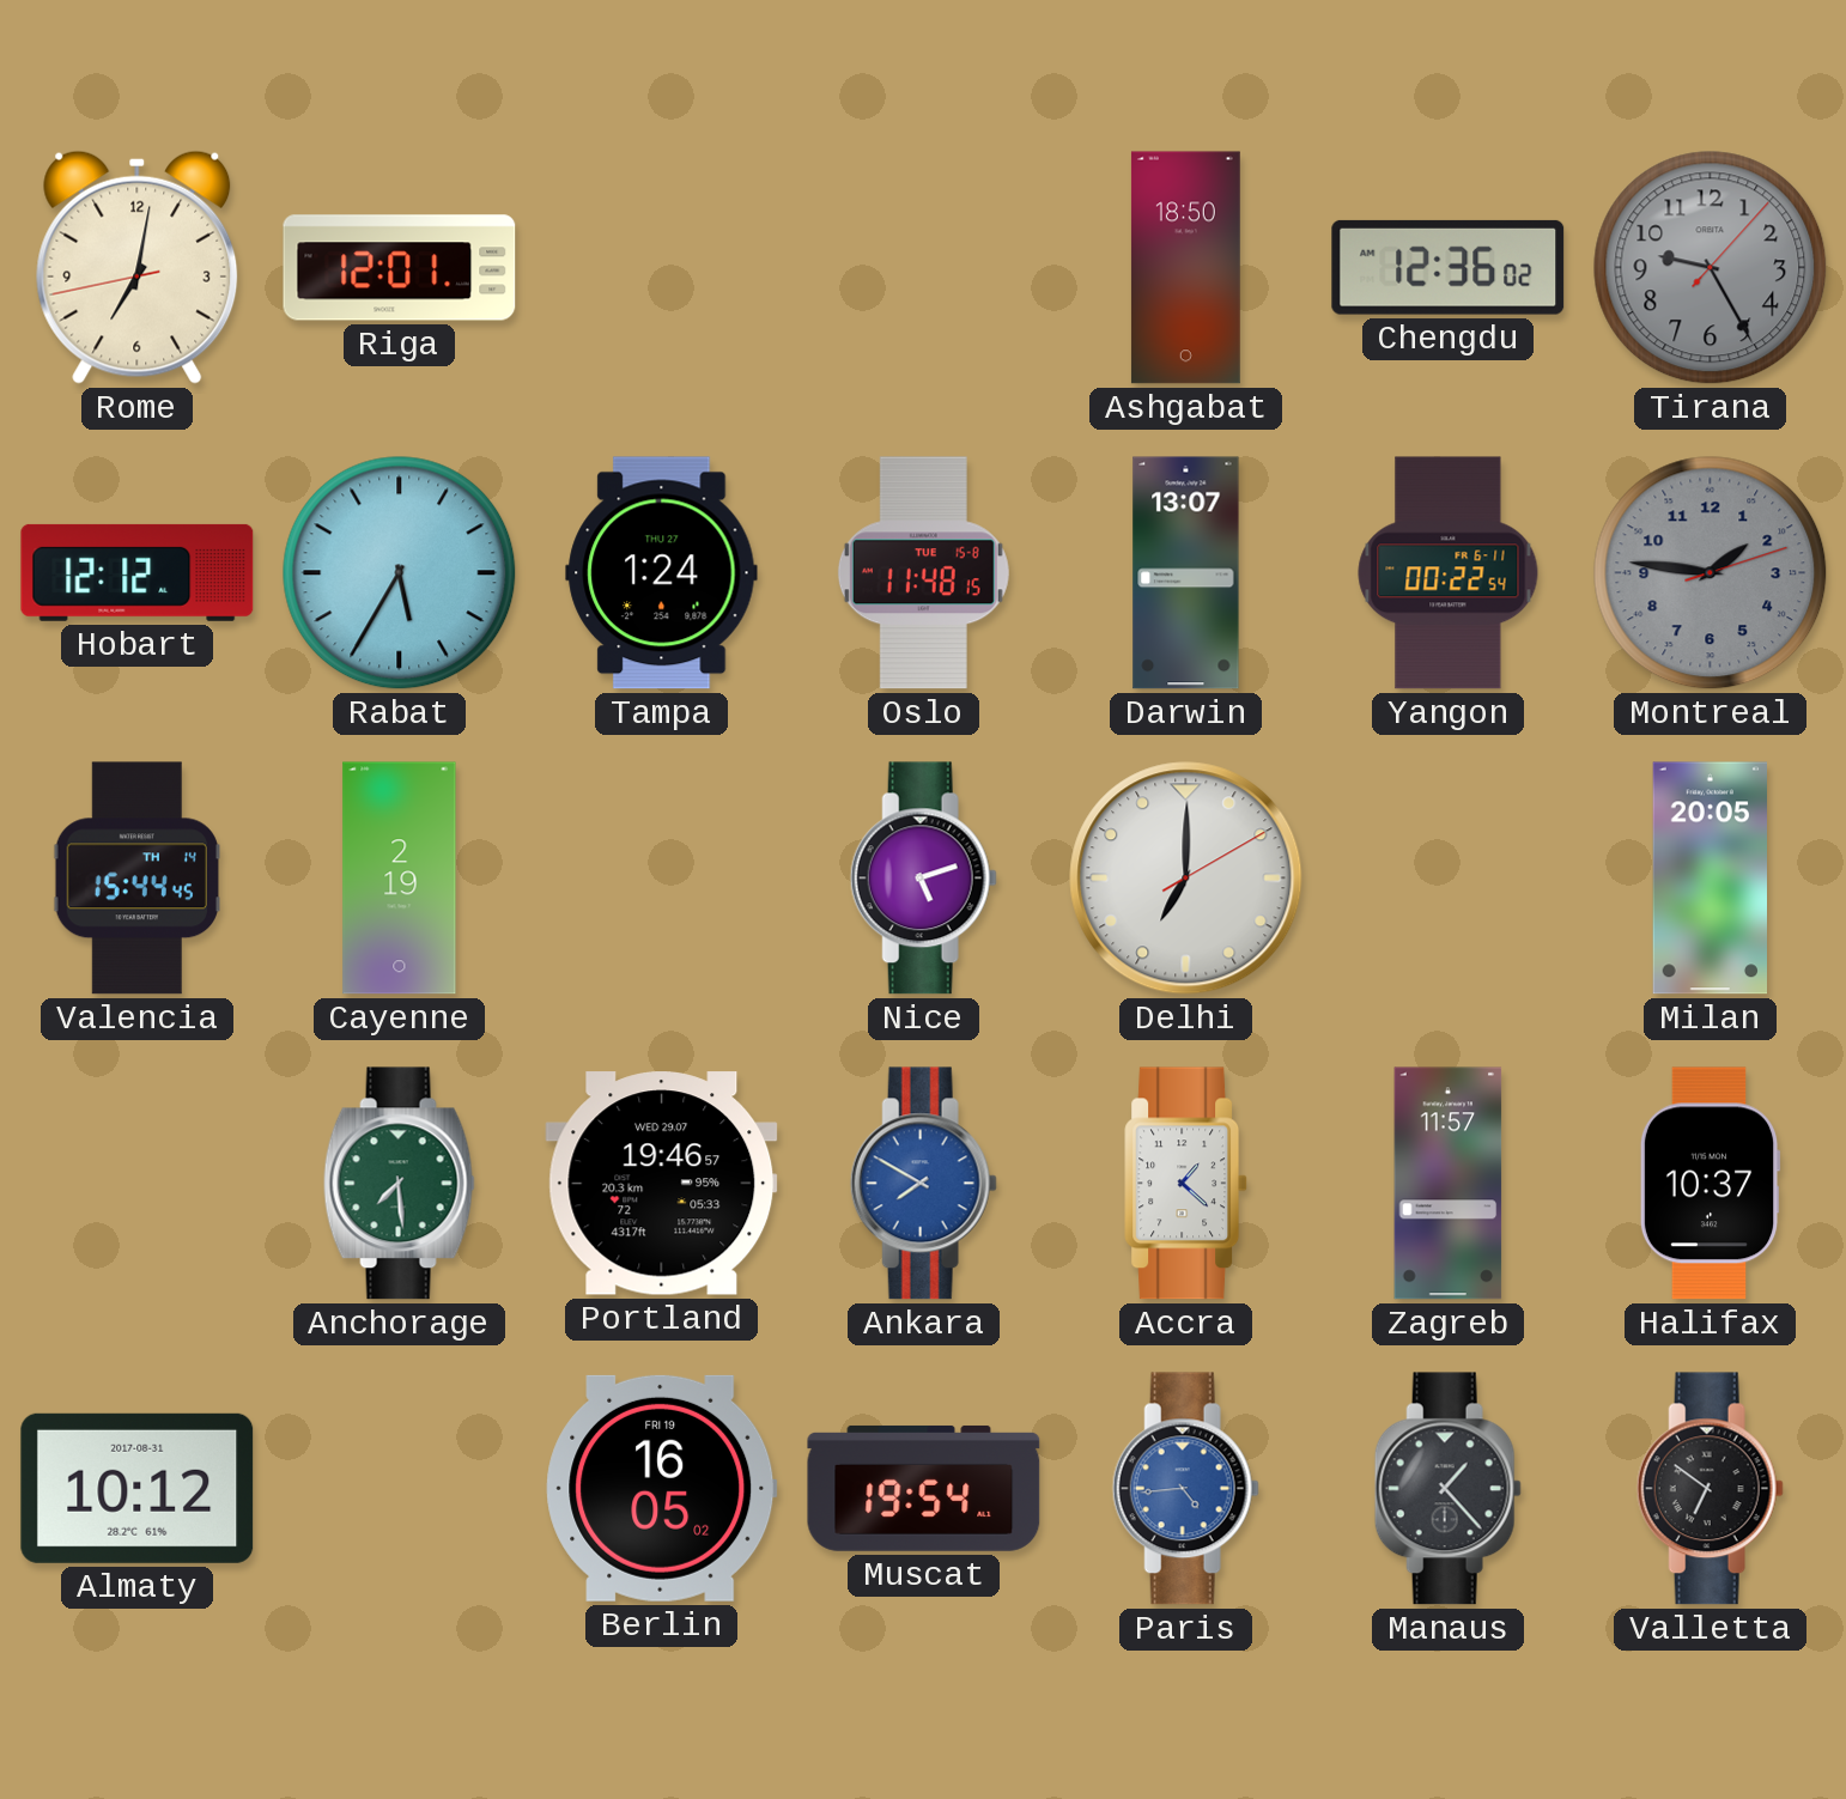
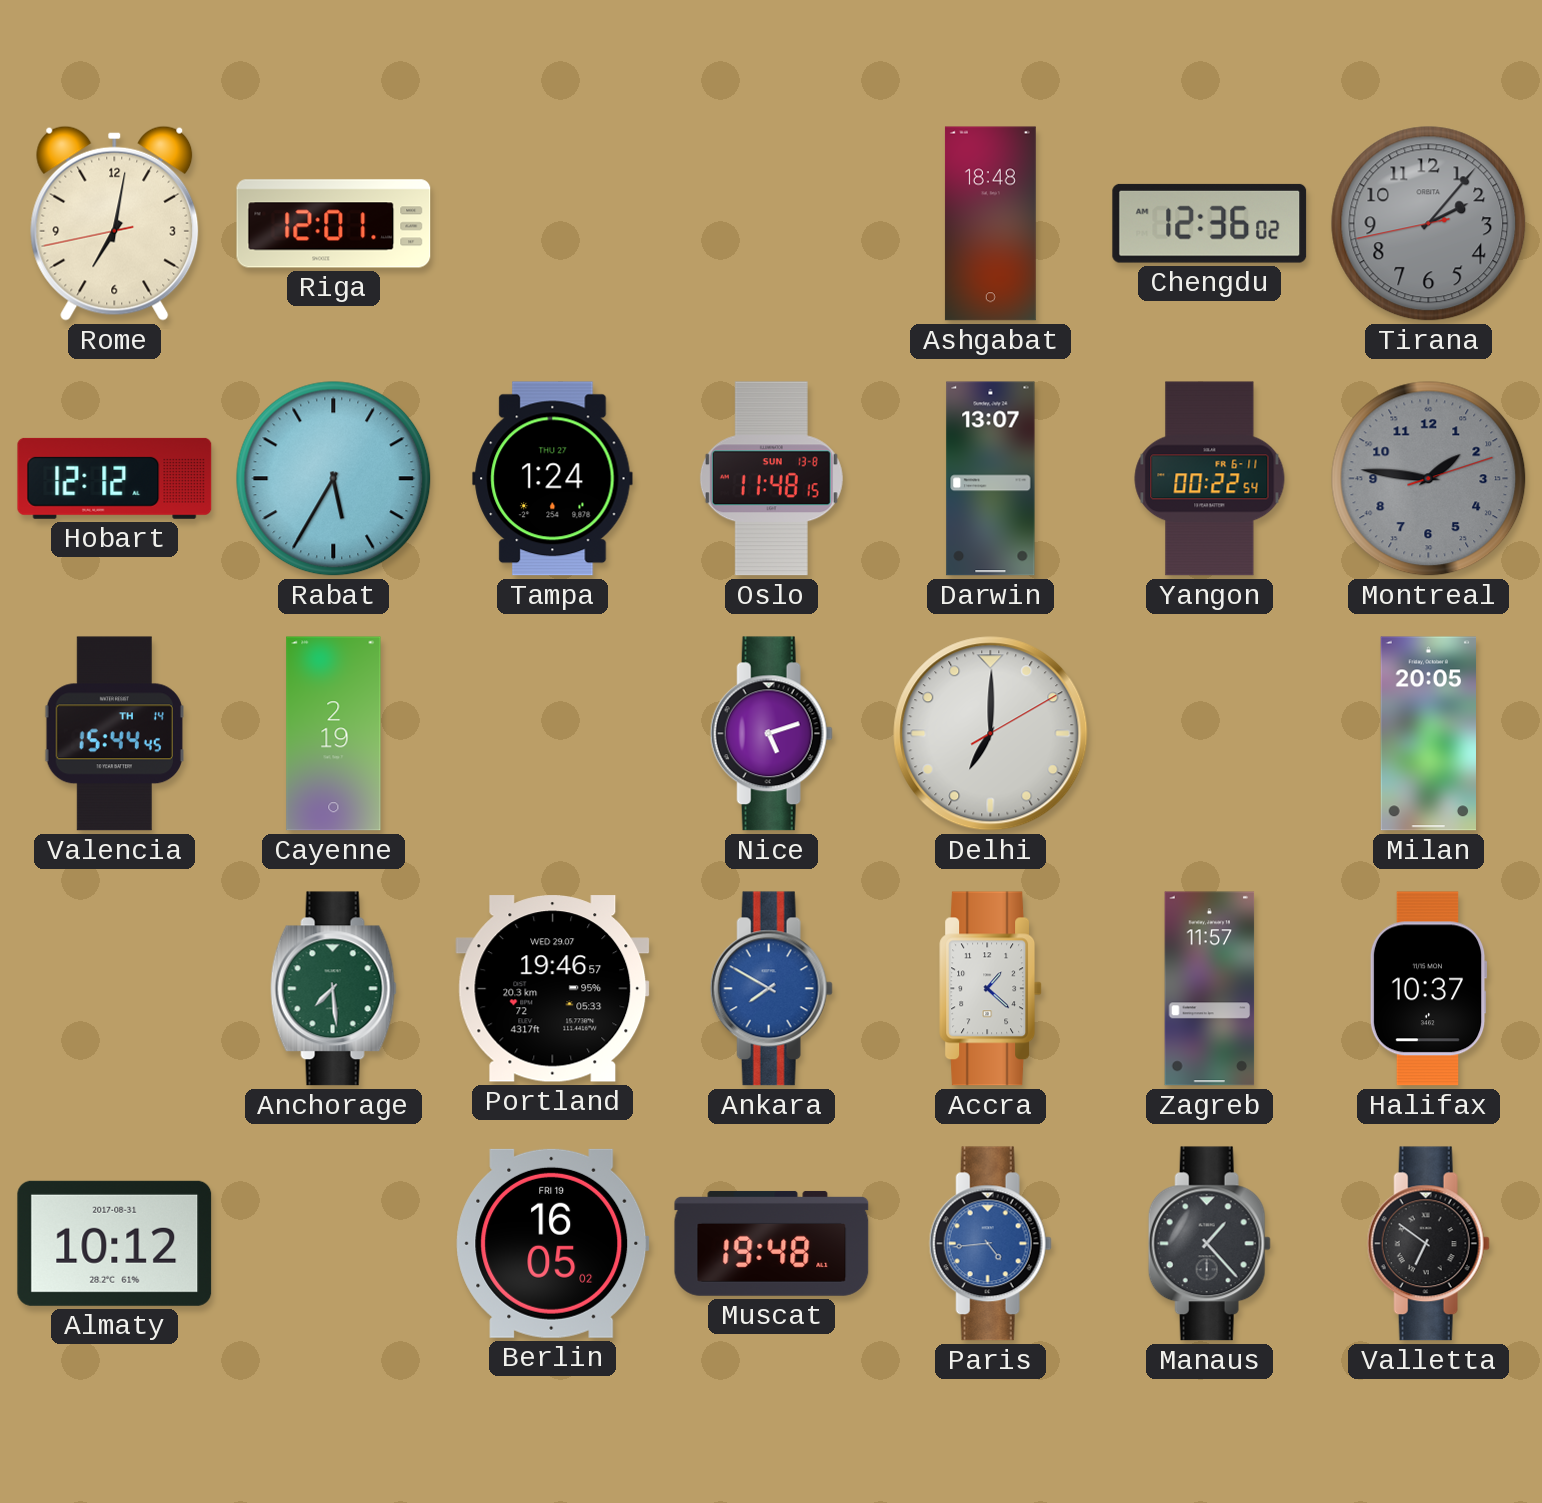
Ashgabat: 18:50 -> 18:48 (990, 224)
Tirana: 9:25 -> 2:06 (1429, 224)
Oslo date: TUE 15-8 -> SUN 13-8 (771, 479)
Muscat: 19:54 -> 19:48 (772, 1243)
